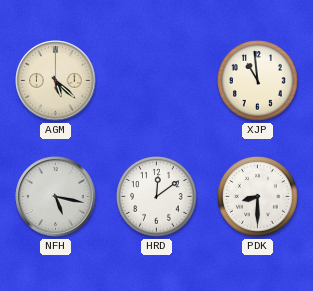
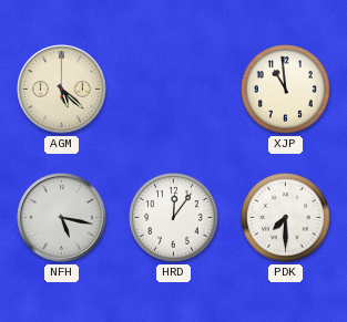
HRD: 12:09 -> 12:06 (174, 218)
PDK: 8:30 -> 7:30 (286, 218)
